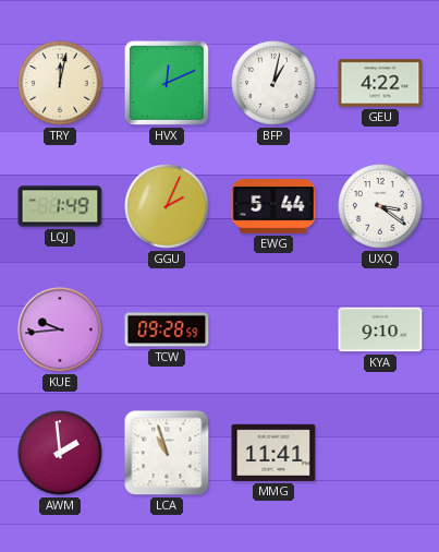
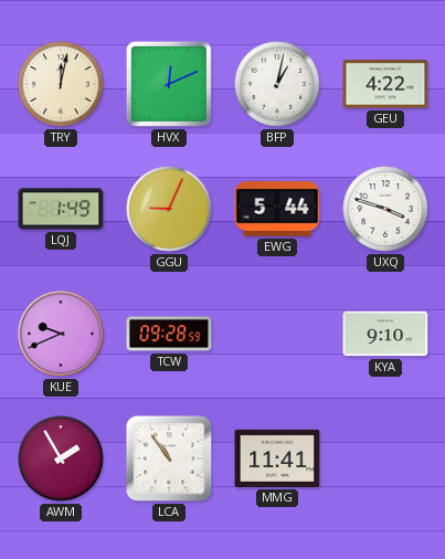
GGU: 2:04 -> 9:04 (169, 209)
UXQ: 3:21 -> 3:48 (385, 209)
KUE: 9:44 -> 9:41 (61, 334)
AWM: 1:59 -> 1:55 (61, 458)
LCA: 10:57 -> 10:54 (169, 458)
